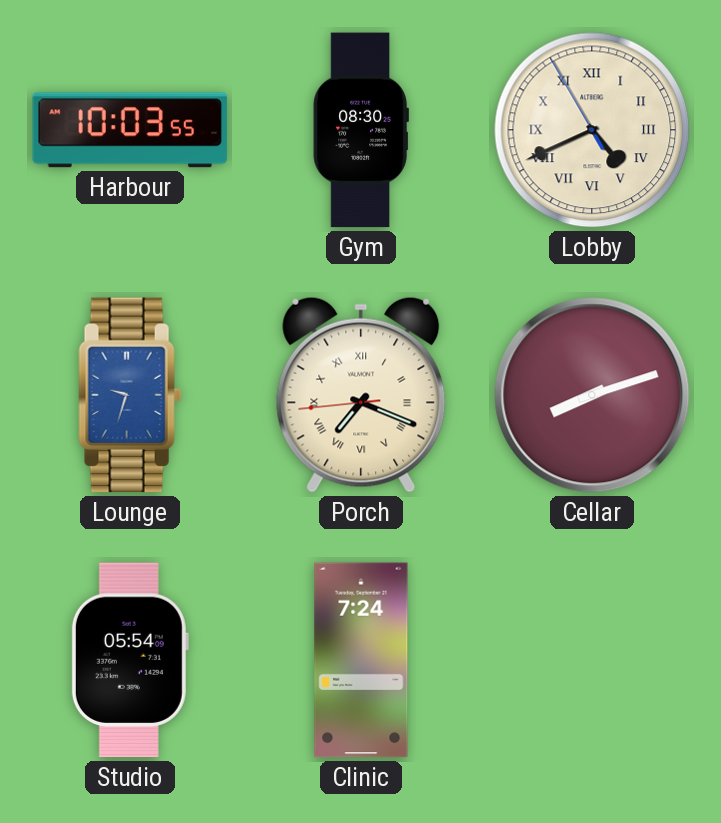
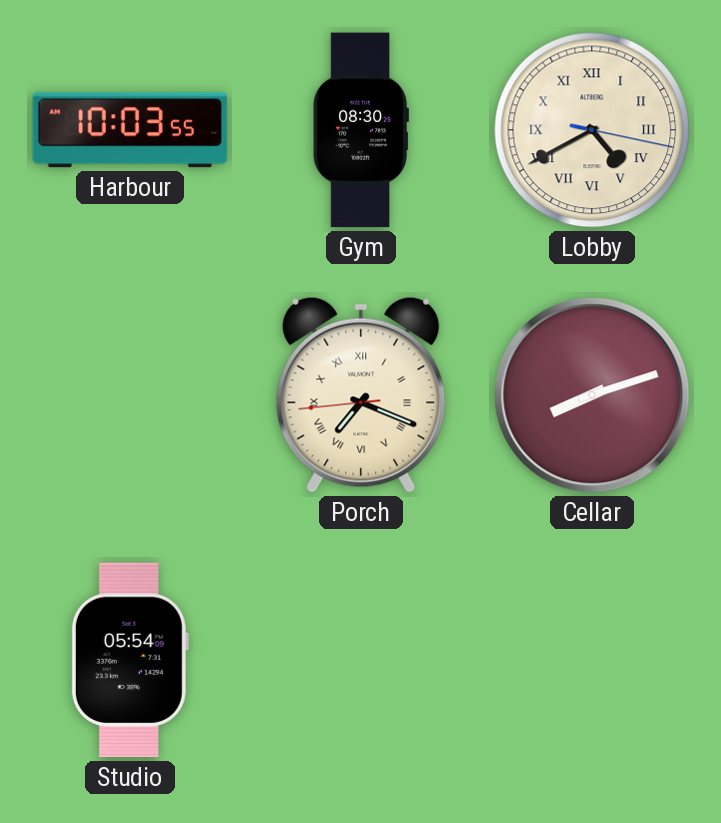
Lobby: 4:40:55 -> 4:40:17 (592, 130)
Lounge: 9:33 -> none (130, 395)
Clinic: 7:24 -> none (361, 660)
